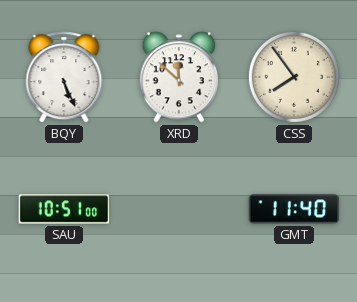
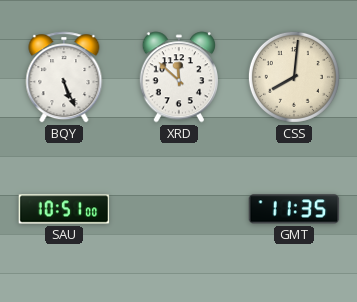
CSS: 7:54 -> 8:01 (294, 77)
GMT: 11:40 -> 11:35 (294, 209)
